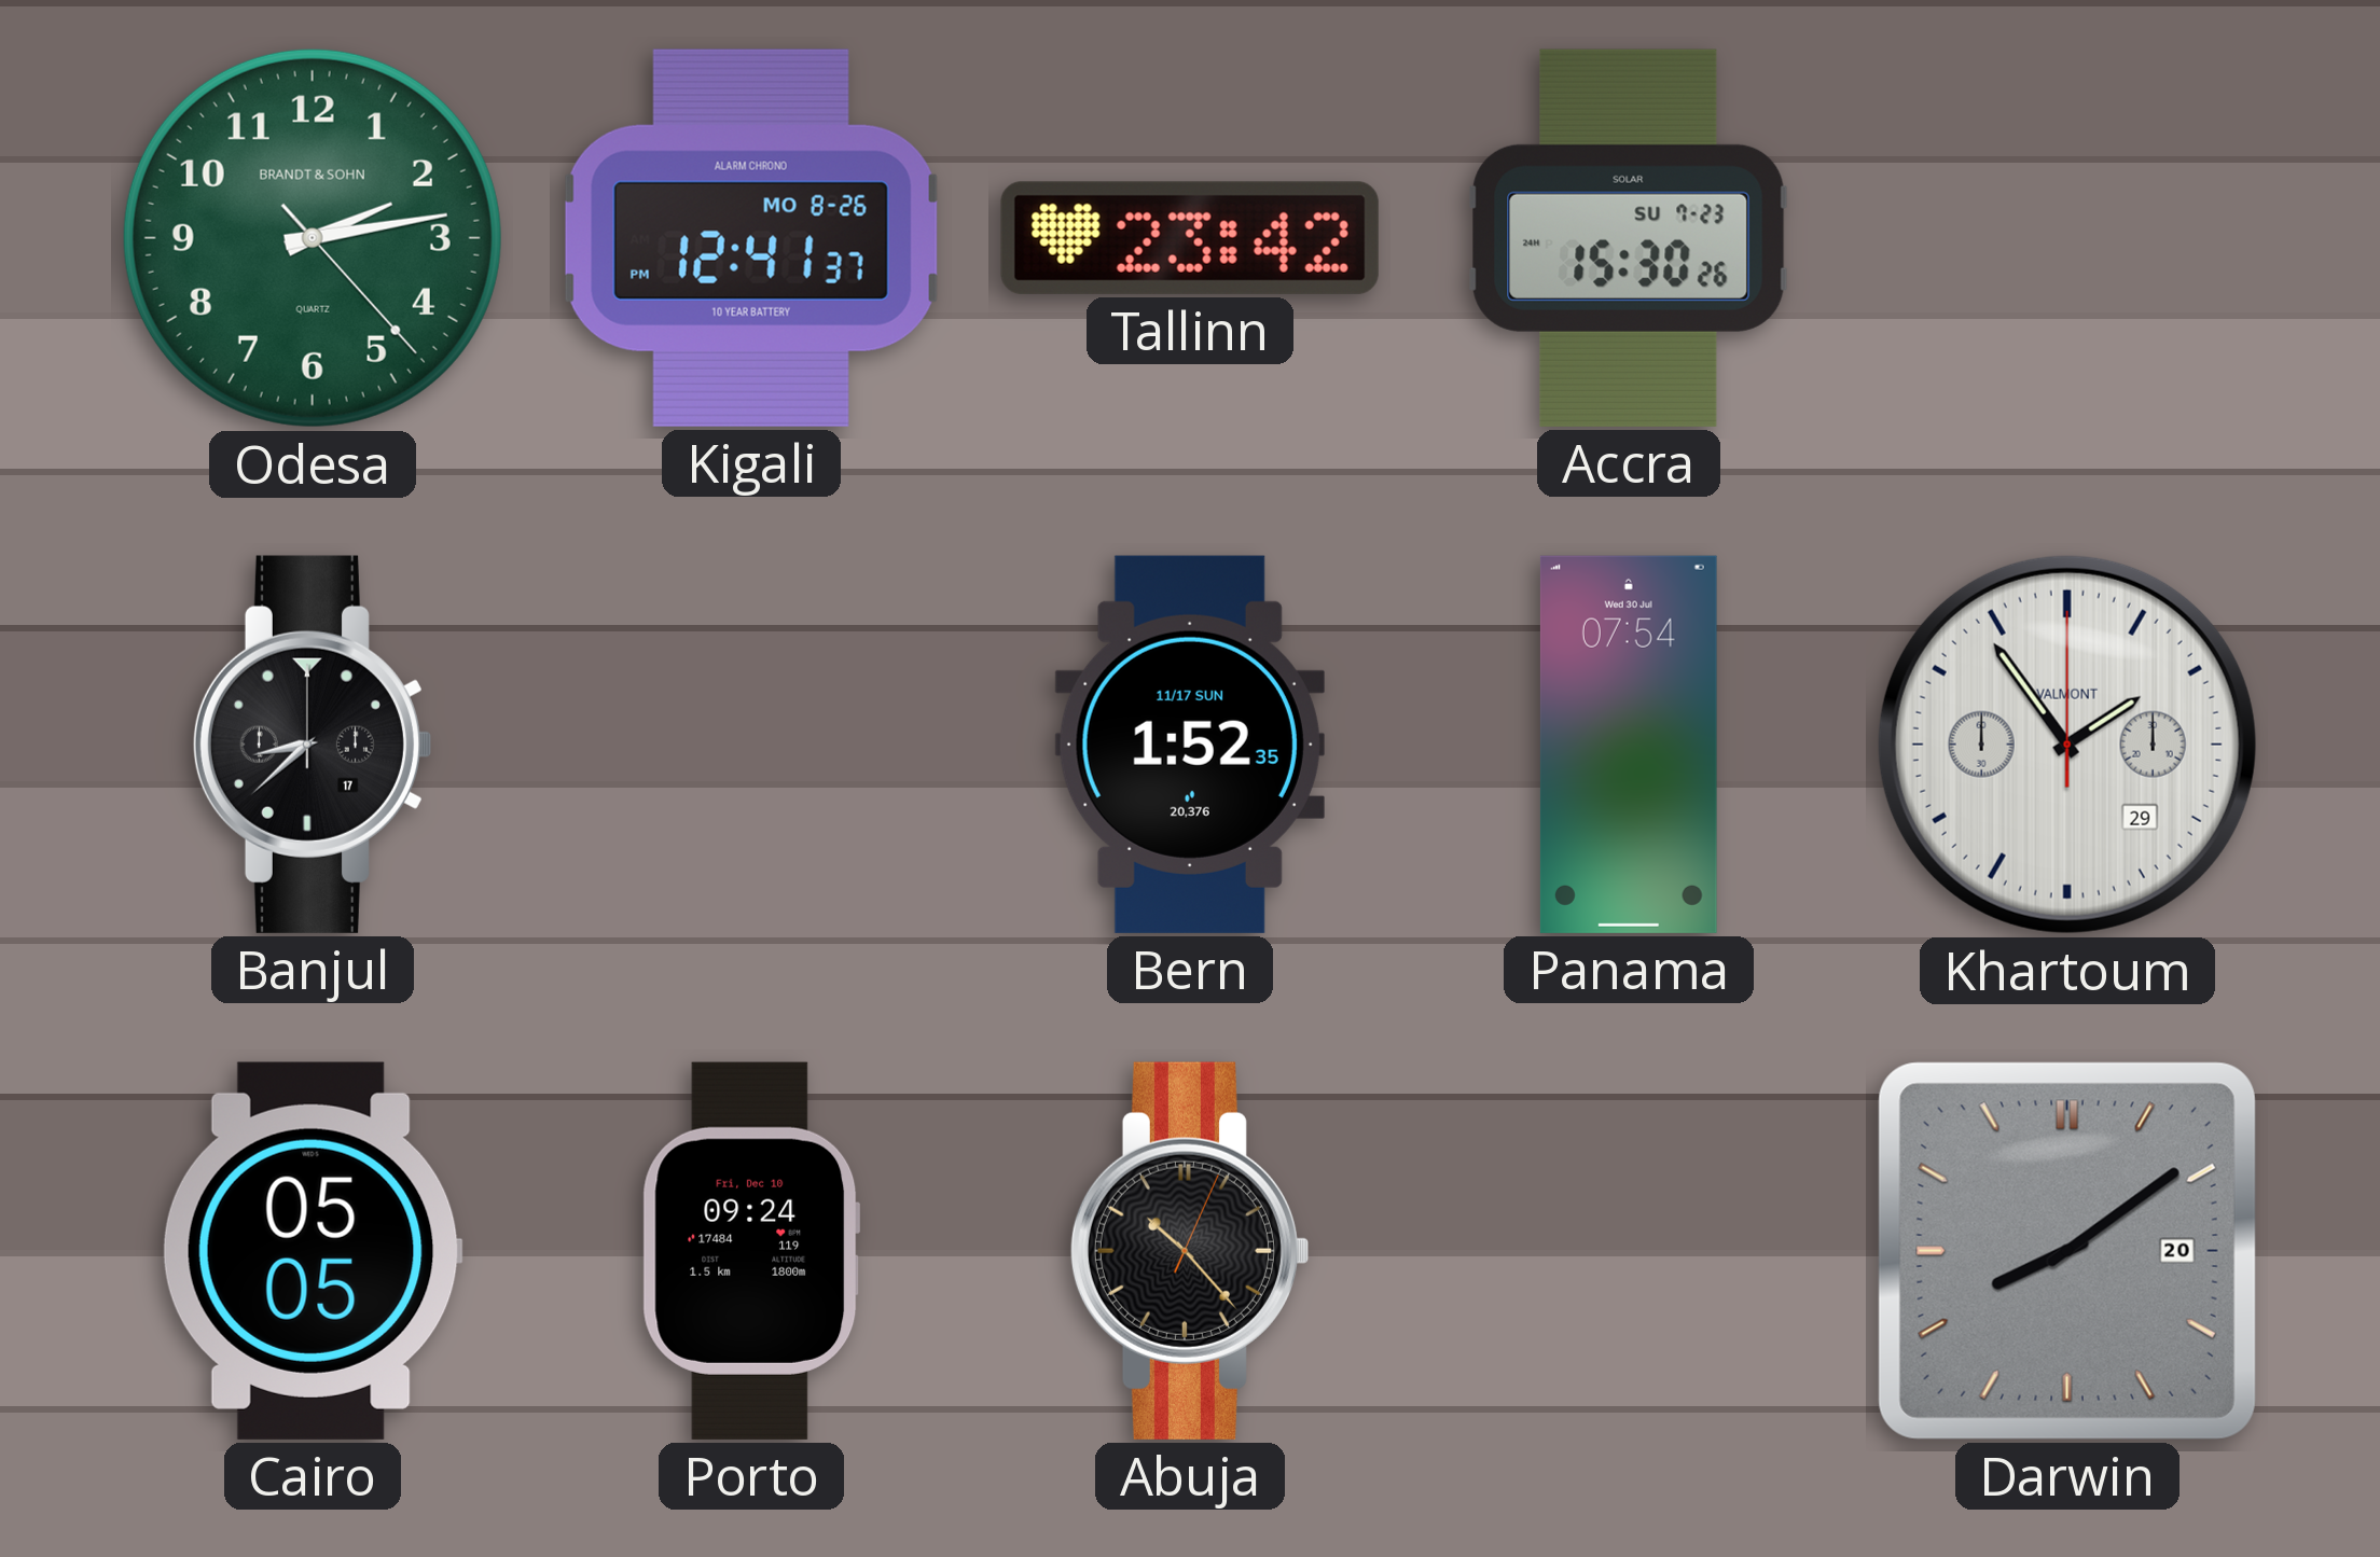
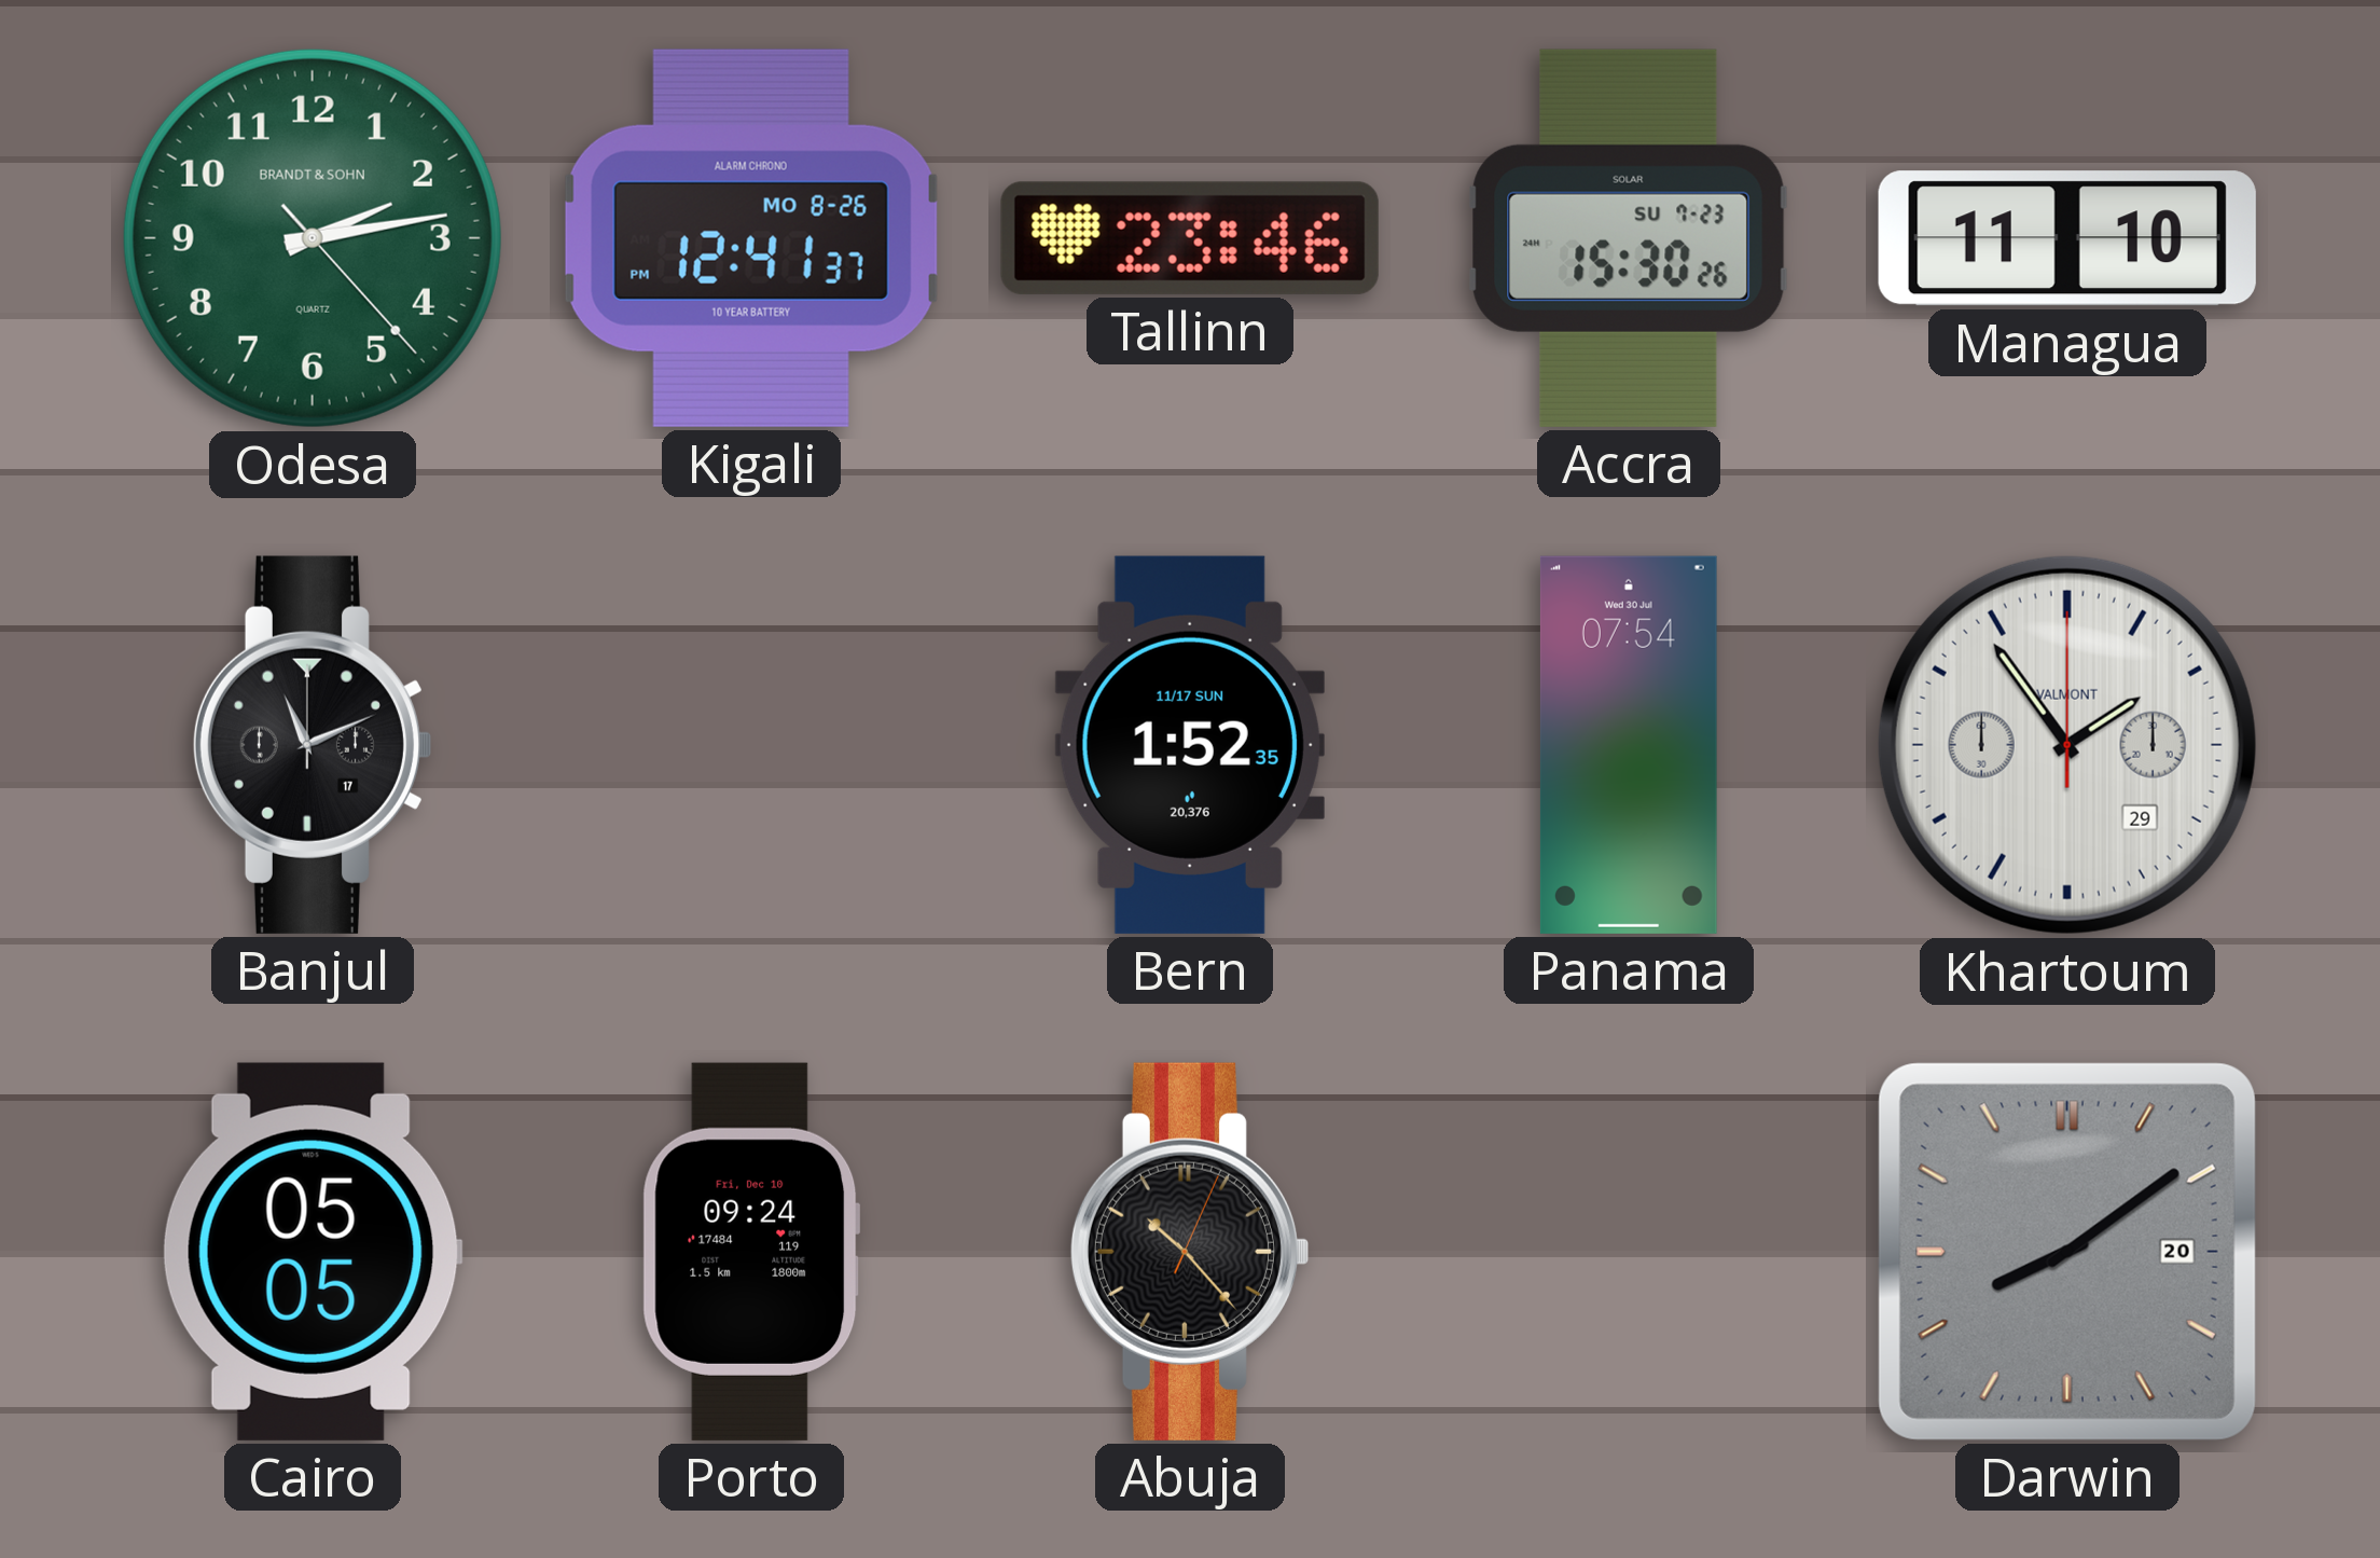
Tallinn: 23:42 -> 23:46 (1190, 238)
Managua: none -> 11:10 (2067, 238)
Banjul: 8:38 -> 11:11 (312, 745)
